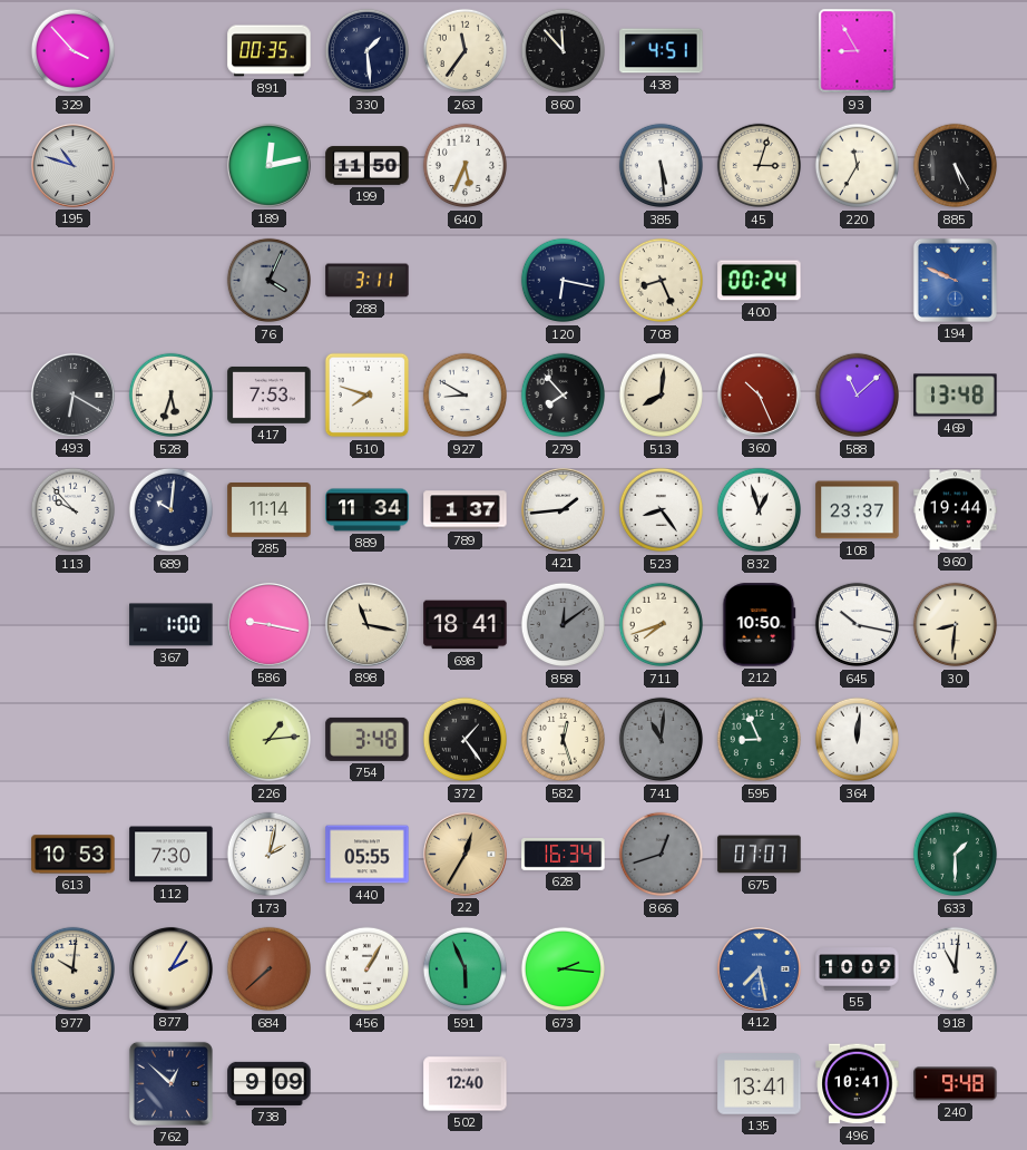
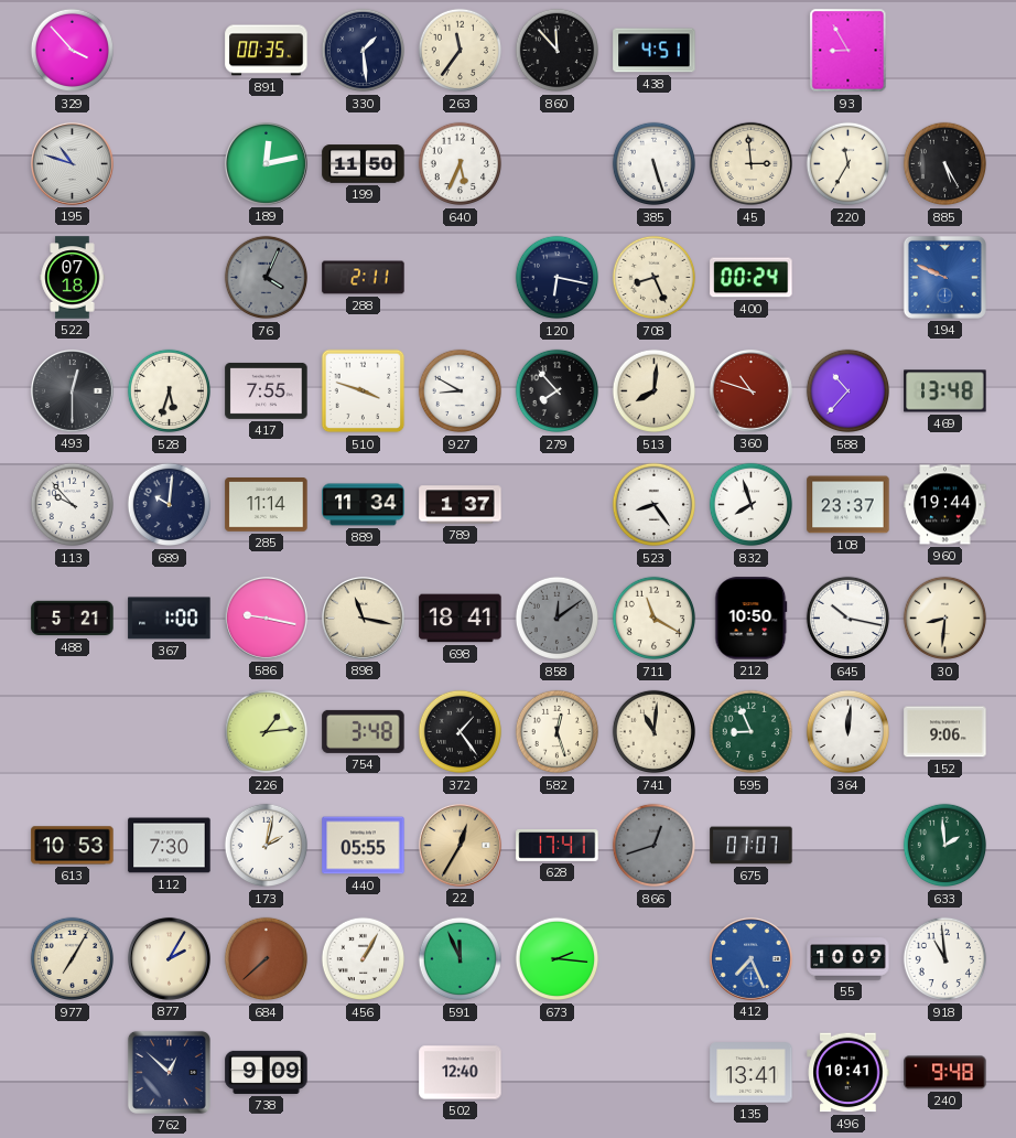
385: 5:29 -> 5:27 (655, 164)
45: 3:03 -> 2:59 (752, 164)
522: none -> 07:18 (73, 278)
288: 3:11 -> 2:11 (364, 278)
493: 6:20 -> 12:30 (72, 390)
417: 7:53 -> 7:55 (267, 390)
510: 7:48 -> 3:48 (364, 391)
360: 10:26 -> 10:48 (750, 390)
588: 11:08 -> 10:37 (849, 391)
421: 1:44 -> none (563, 509)
832: 12:57 -> 7:57 (752, 505)
488: none -> 5:21 (73, 619)
711: 7:42 -> 11:20 (655, 619)
741 dial: grey -> cream (655, 732)
152: none -> 9:06 (945, 732)
628: 16:34 -> 17:41 (558, 846)
633: 1:30 -> 1:59 (945, 846)
977: 10:01 -> 7:05 (73, 959)
591: 5:56 -> 11:56 (461, 959)
412: 7:28 -> 7:26 (750, 958)
918: 11:01 -> 10:59 (945, 959)
